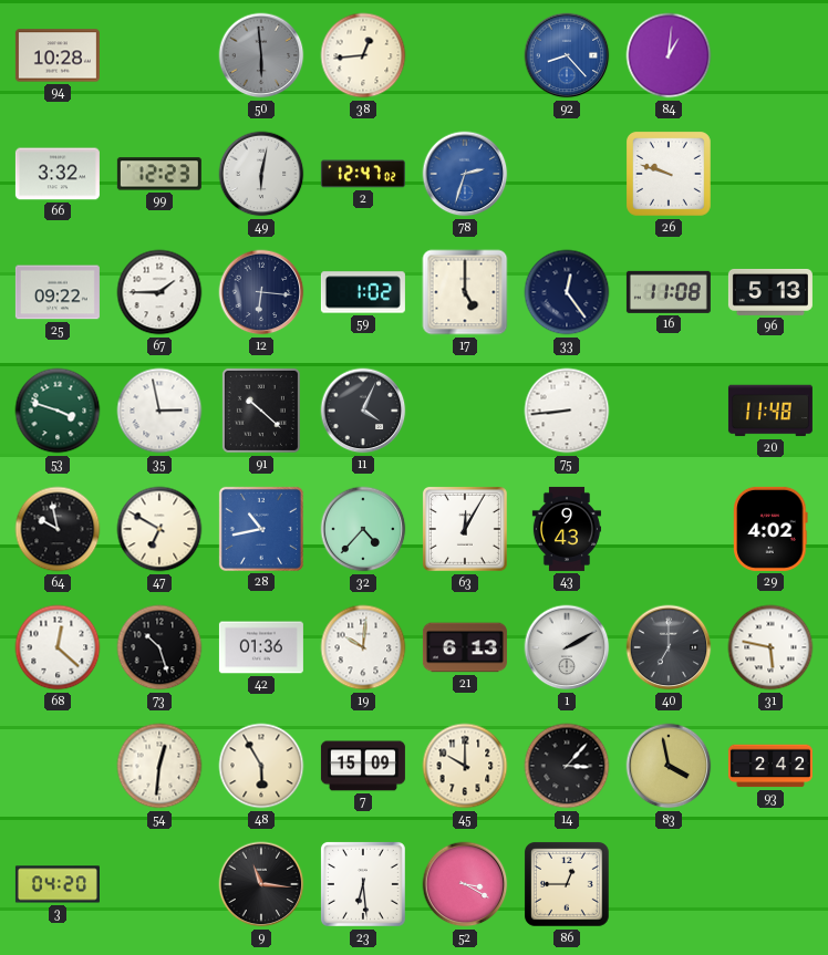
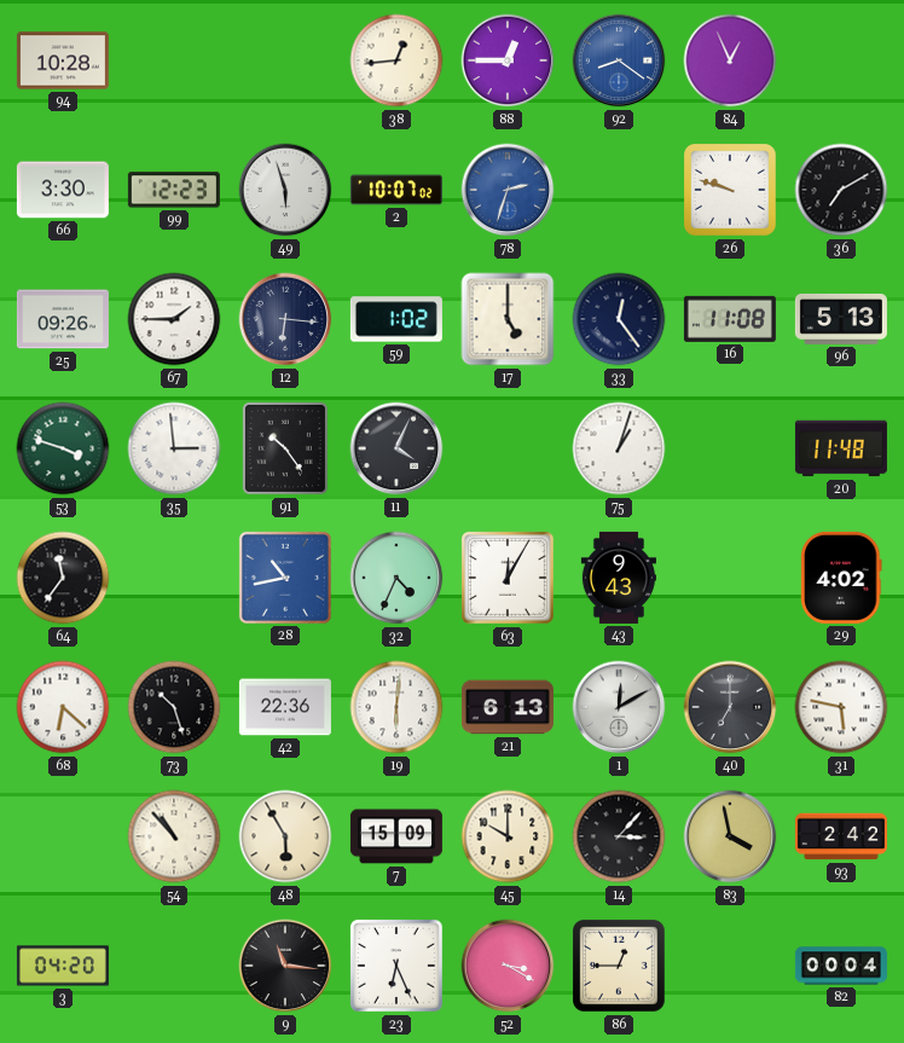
50: 5:59 -> none (261, 55)
88: none -> 12:45 (508, 60)
92: 8:23 -> 8:21 (619, 60)
84: 1:01 -> 12:56 (730, 60)
66: 3:32 -> 3:30 (63, 190)
49: 6:02 -> 5:57 (285, 190)
2: 12:47 -> 10:07 (396, 190)
36: none -> 7:10 (841, 190)
25: 09:22 -> 09:26 (63, 319)
35: 2:58 -> 2:59 (174, 448)
91: 10:22 -> 10:24 (285, 448)
75: 8:44 -> 1:03 (619, 448)
64: 9:58 -> 11:36 (63, 578)
47: 6:50 -> none (159, 529)
32: 4:37 -> 4:34 (396, 578)
68: 12:22 -> 6:22 (63, 707)
42: 01:36 -> 22:36 (285, 707)
19: 10:01 -> 6:01 (396, 707)
1: 2:10 -> 12:10 (619, 707)
54: 12:31 -> 10:53 (174, 836)
23: 6:29 -> 6:26 (396, 966)
82: none -> 00:04 (841, 966)
